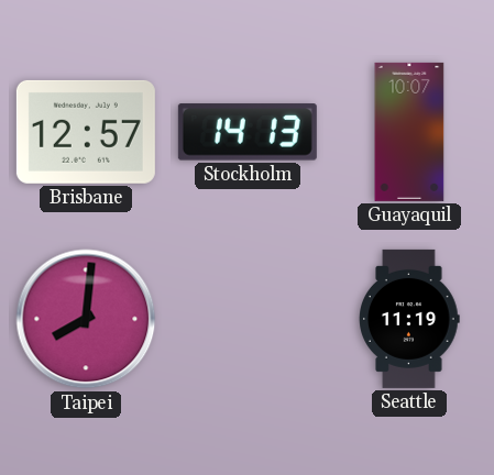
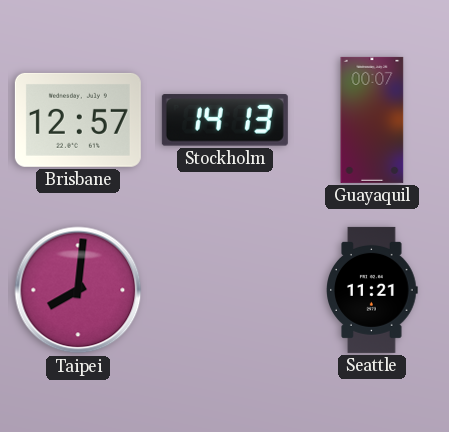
Guayaquil: 10:07 -> 00:07 (372, 120)
Seattle: 11:19 -> 11:21 (372, 290)
